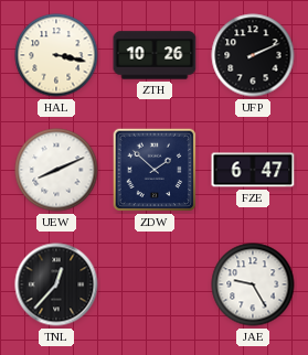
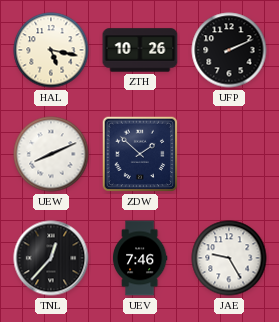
HAL: 3:17 -> 5:17 (51, 50)
FZE: 6:47 -> none (253, 170)
UEV: none -> 7:46 (140, 258)
